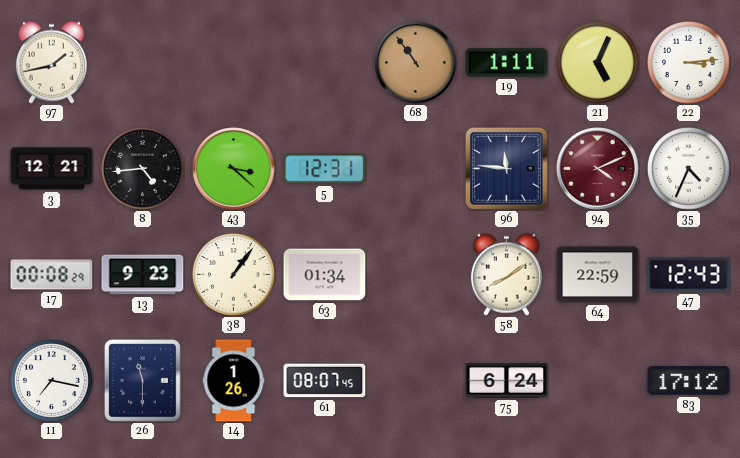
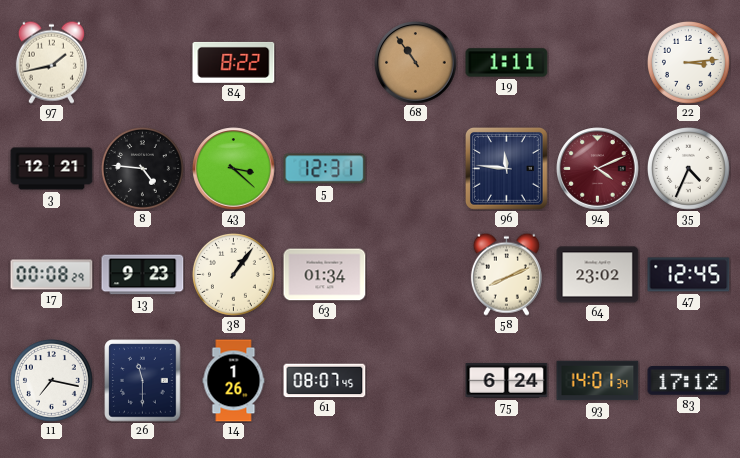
84: none -> 8:22 (234, 62)
21: 5:04 -> none (598, 63)
8: 4:44 -> 4:46 (143, 169)
58: 8:09 -> 8:11 (506, 274)
64: 22:59 -> 23:02 (598, 275)
47: 12:43 -> 12:45 (689, 275)
93: none -> 14:01 (598, 381)
